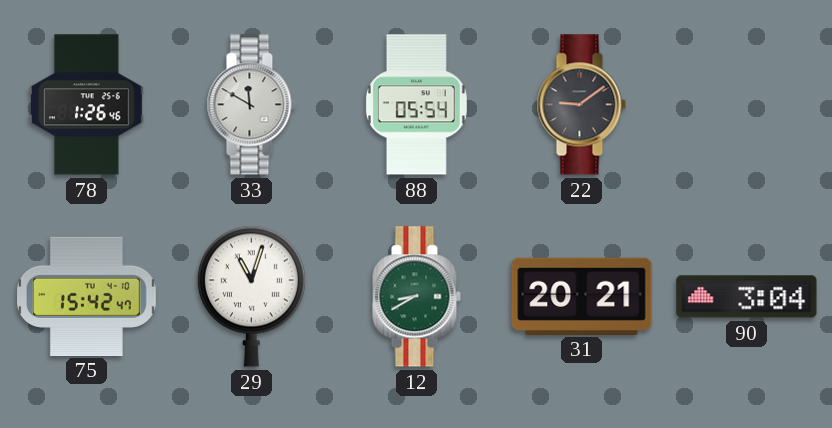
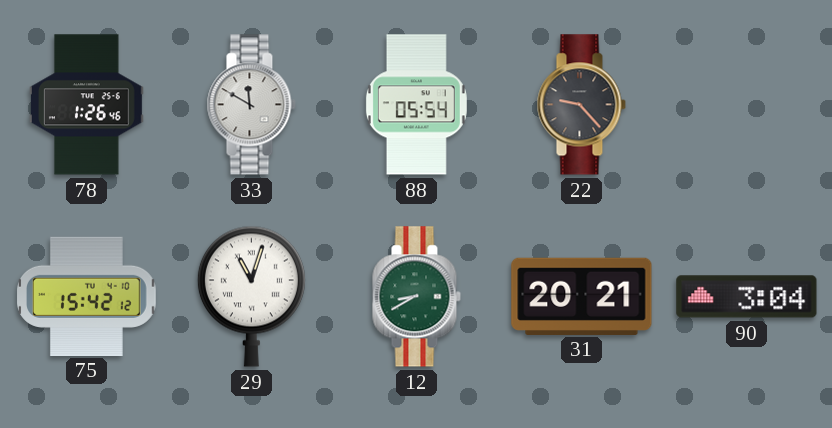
22: 9:09 -> 9:23 (581, 105)
75: 15:42:47 -> 15:42:12 (87, 296)
